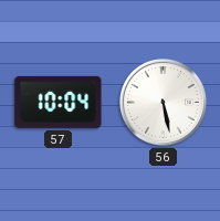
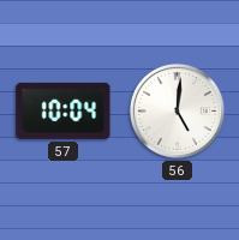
56: 5:28 -> 5:01 (177, 110)
